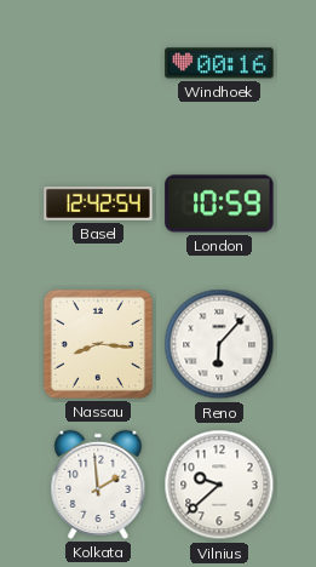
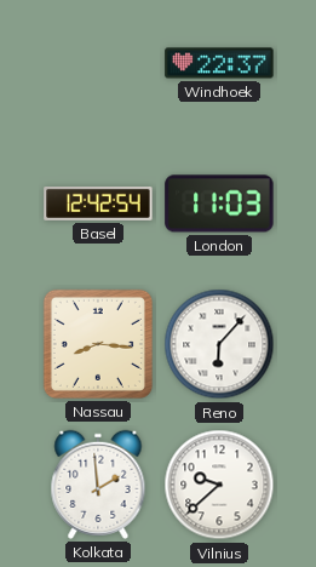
Windhoek: 00:16 -> 22:37 (219, 63)
London: 10:59 -> 11:03 (219, 204)
